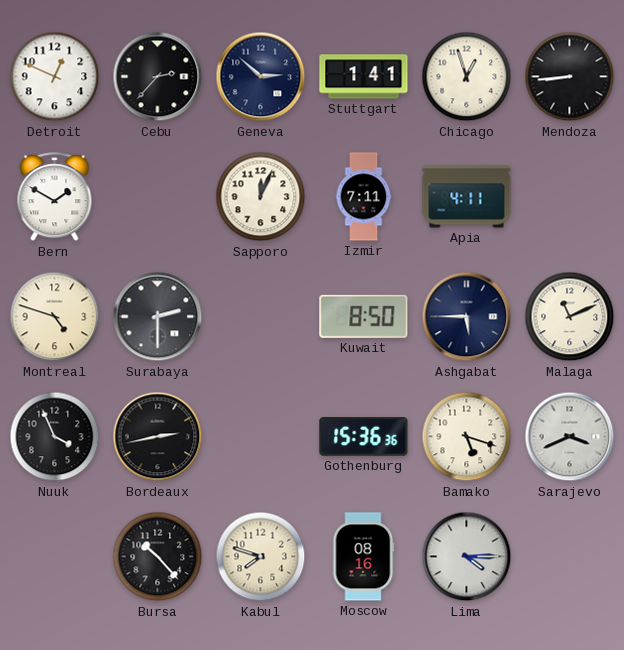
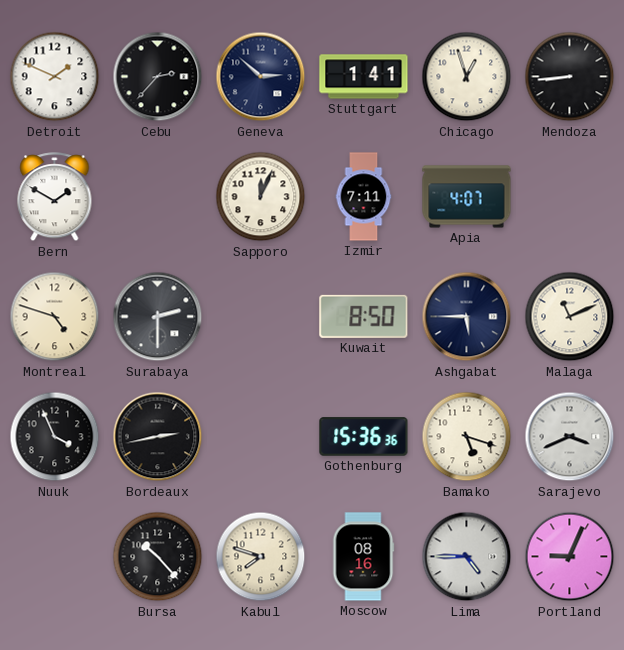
Detroit: 12:49 -> 1:49 (55, 77)
Apia: 4:11 -> 4:07 (467, 197)
Lima: 4:15 -> 4:45 (467, 557)
Portland: none -> 9:04 (570, 557)
